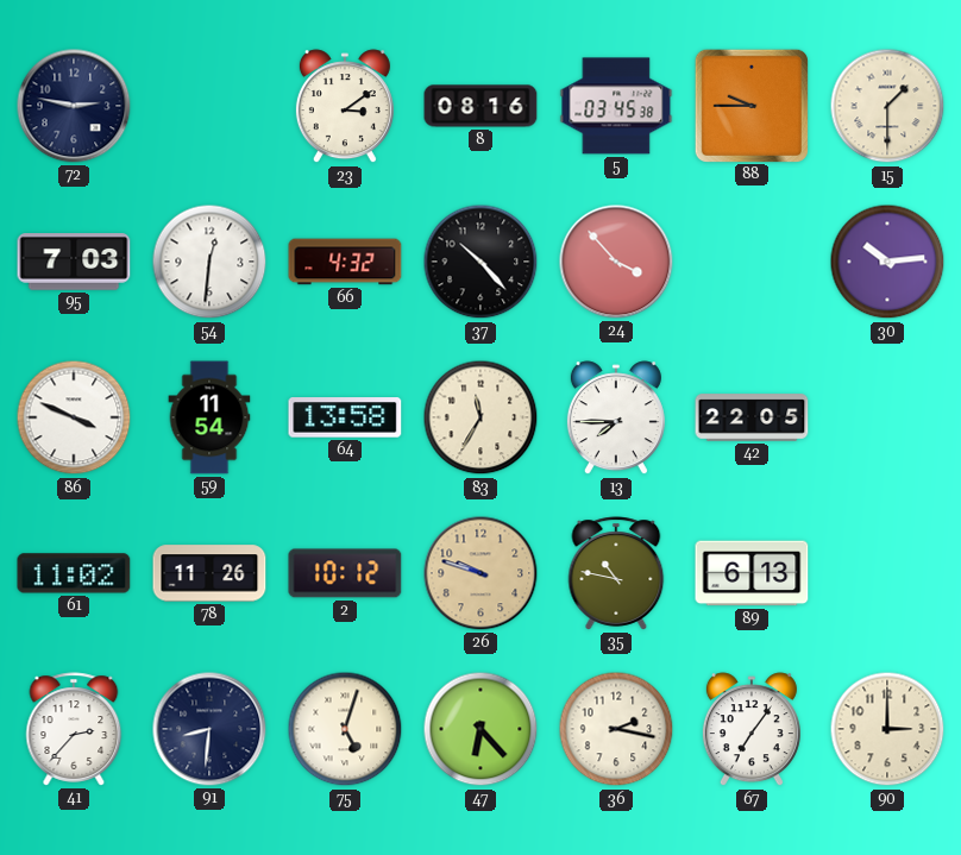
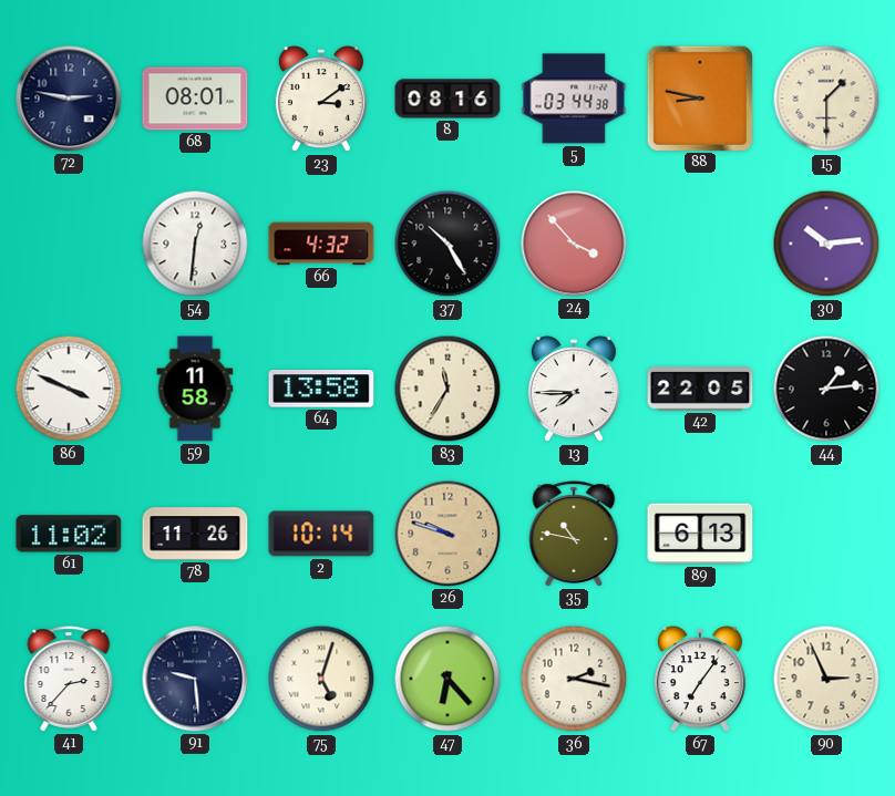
68: none -> 08:01 (195, 99)
5: 03:45 -> 03:44 (574, 99)
88: 9:45 -> 8:47 (699, 97)
95: 7:03 -> none (74, 262)
37: 10:23 -> 10:25 (447, 244)
59: 11:54 -> 11:58 (195, 389)
44: none -> 1:14 (826, 389)
2: 10:12 -> 10:14 (321, 534)
91: 8:31 -> 9:29 (195, 679)
90: 3:00 -> 2:56 (826, 679)
